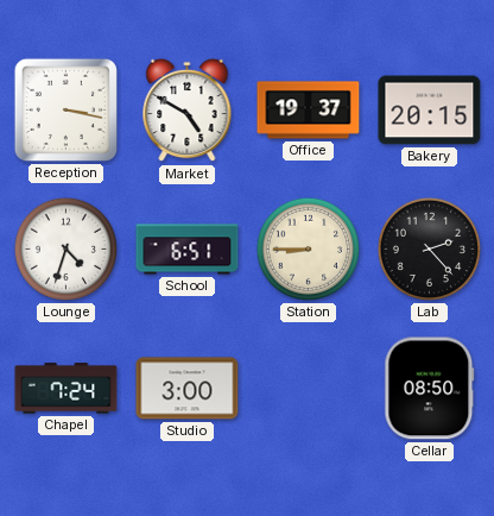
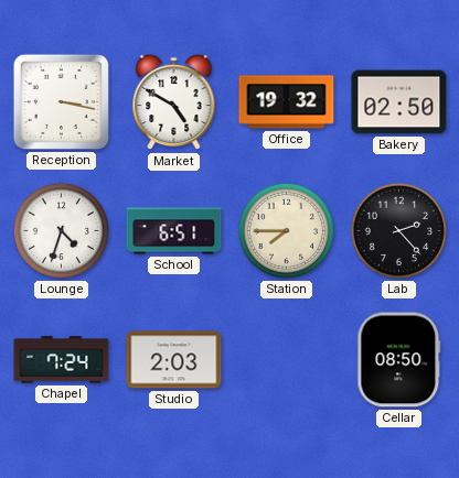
Office: 19:37 -> 19:32 (287, 102)
Bakery: 20:15 -> 02:50 (399, 102)
Station: 8:45 -> 7:45 (286, 230)
Studio: 3:00 -> 2:03 (174, 360)
